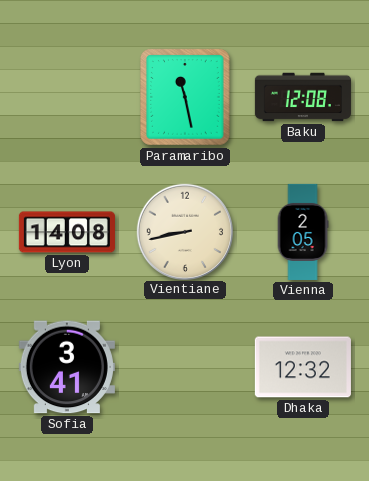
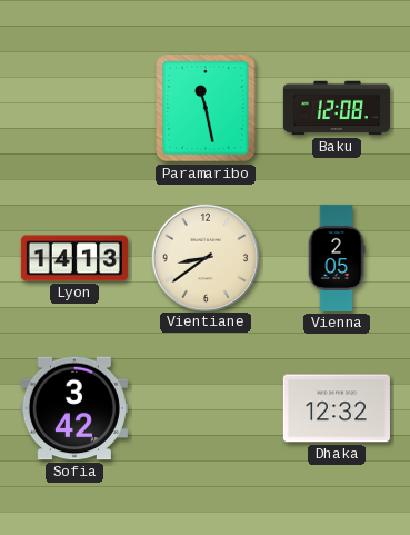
Lyon: 14:08 -> 14:13 (74, 258)
Vientiane: 8:43 -> 8:39 (204, 257)
Sofia: 3:41 -> 3:42 (74, 408)
